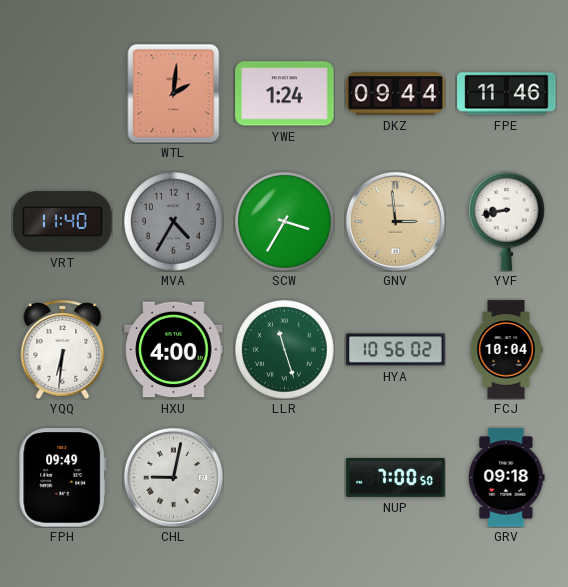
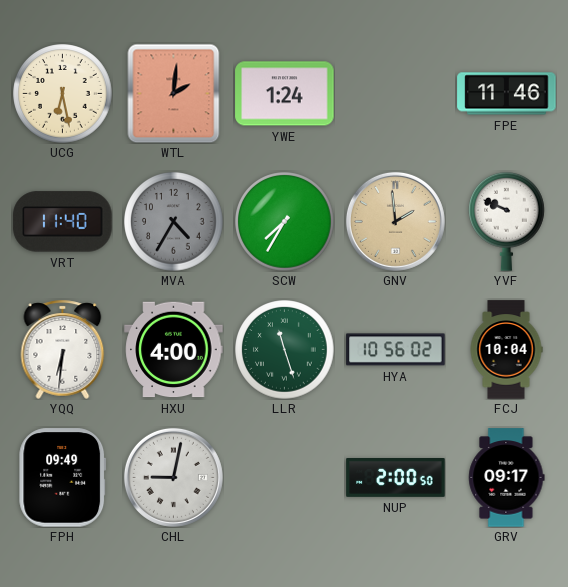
UCG: none -> 6:28 (63, 94)
DKZ: 09:44 -> none (396, 94)
SCW: 3:35 -> 7:35 (285, 222)
GNV: 2:59 -> 1:59 (395, 221)
YVF: 8:43 -> 9:49 (507, 221)
NUP: 7:00 -> 2:00 (396, 478)
GRV: 09:18 -> 09:17 (507, 478)
